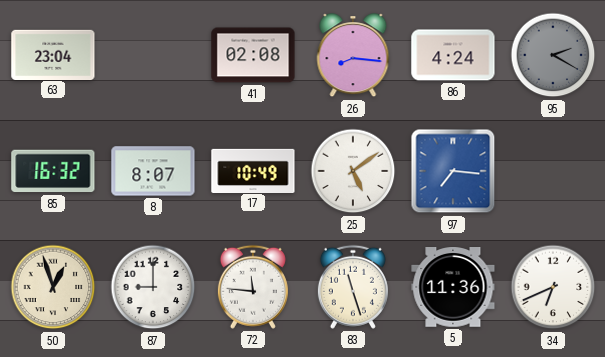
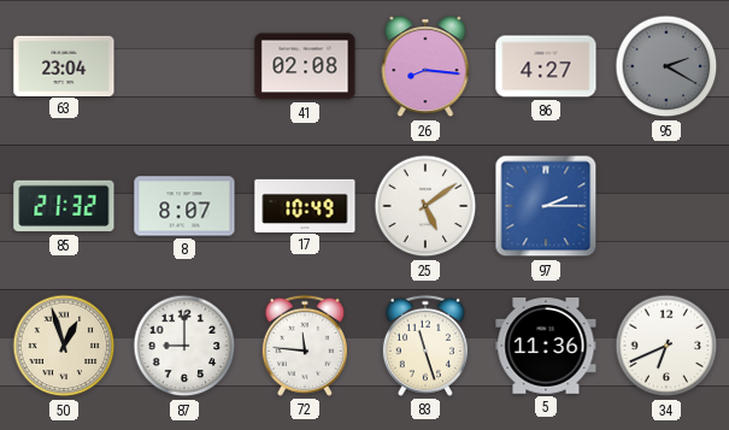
86: 4:24 -> 4:27 (546, 66)
85: 16:32 -> 21:32 (64, 206)
97: 7:16 -> 2:15 (546, 206)
